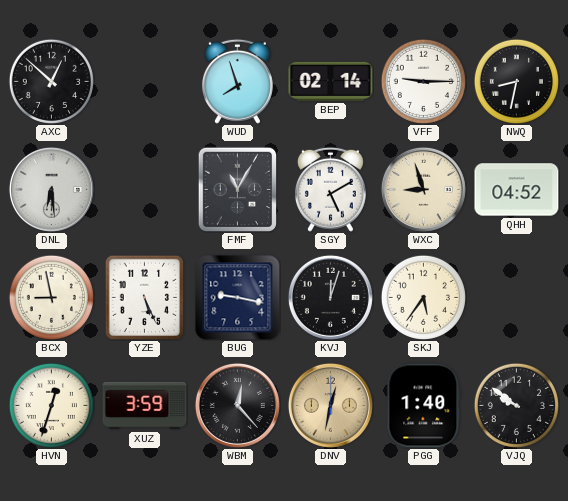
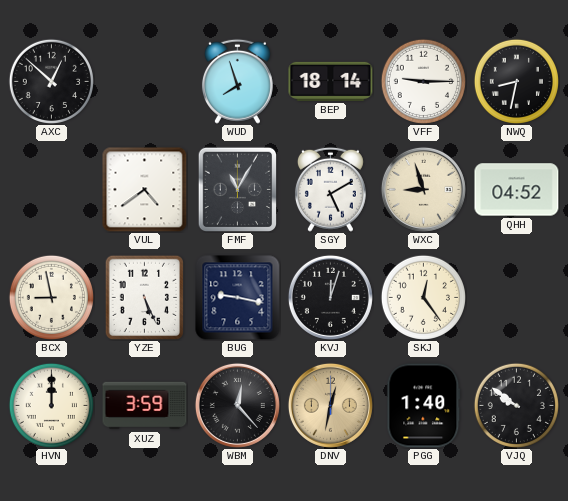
BEP: 02:14 -> 18:14 (331, 81)
DNL: 6:29 -> none (51, 189)
VUL: none -> 4:39 (145, 190)
SKJ: 5:36 -> 12:24 (423, 297)
HVN: 12:33 -> 12:00 (51, 405)
